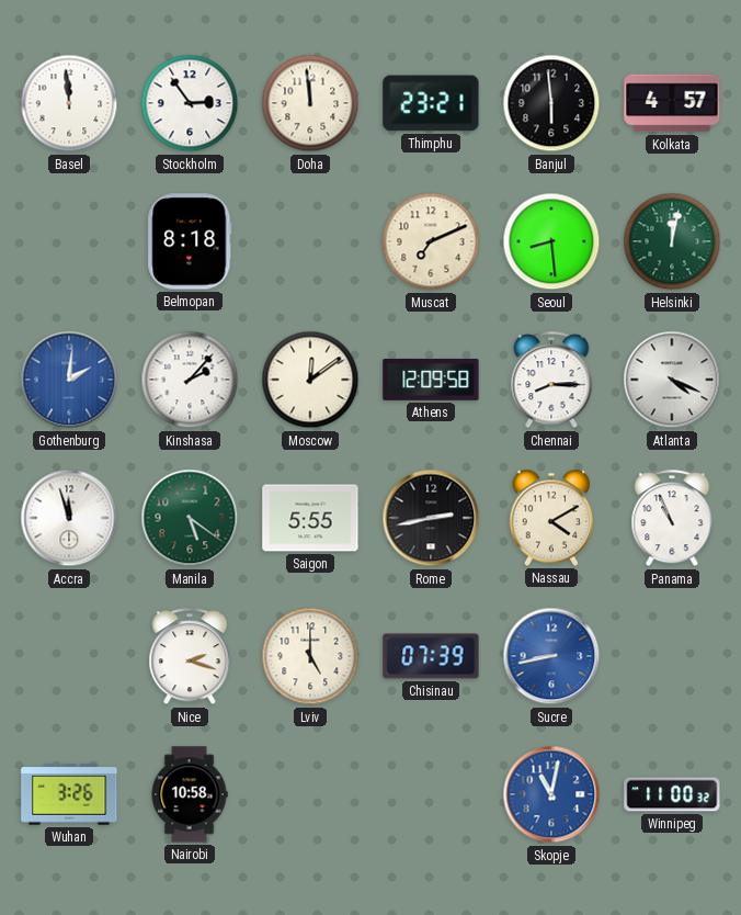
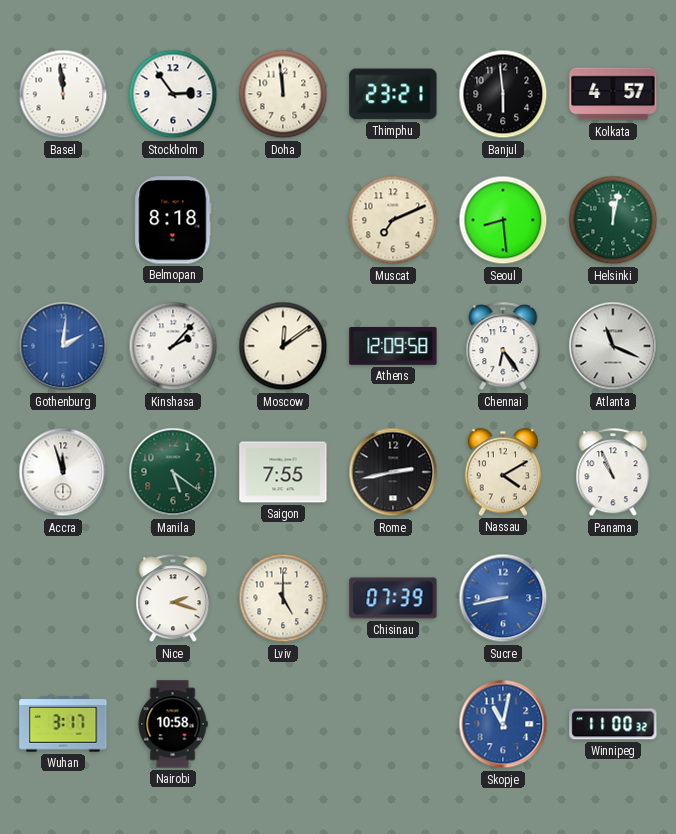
Chennai: 8:15 -> 6:24 (503, 347)
Atlanta: 4:19 -> 11:19 (613, 346)
Saigon: 5:55 -> 7:55 (283, 472)
Wuhan: 3:26 -> 3:17 (63, 724)
